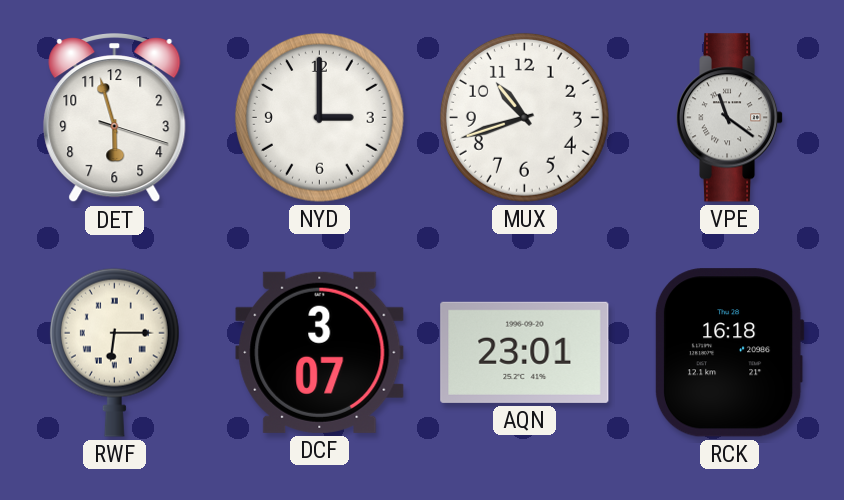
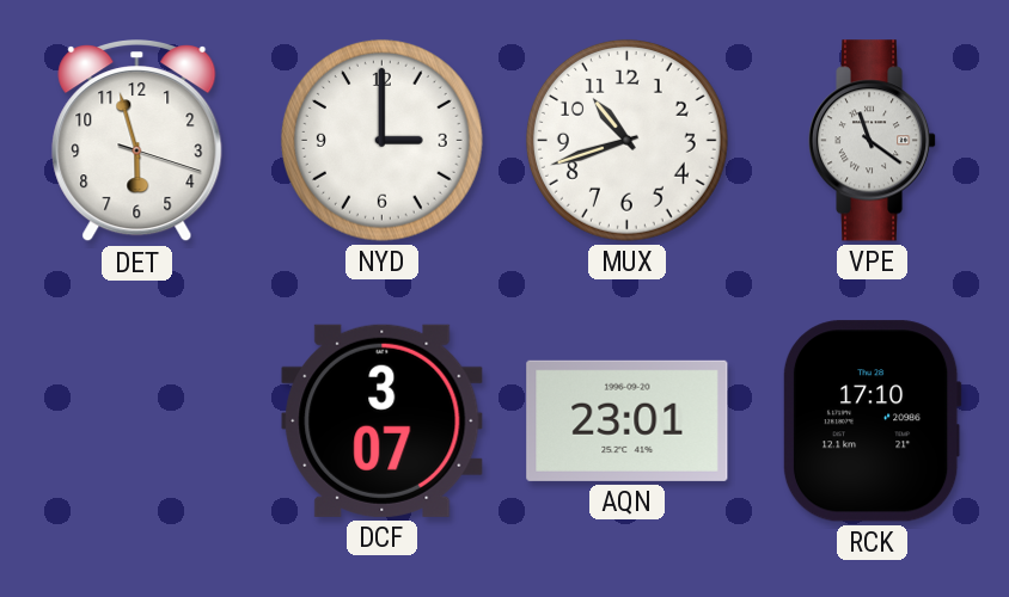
RWF: 6:15 -> none (114, 352)
RCK: 16:18 -> 17:10 (872, 421)
